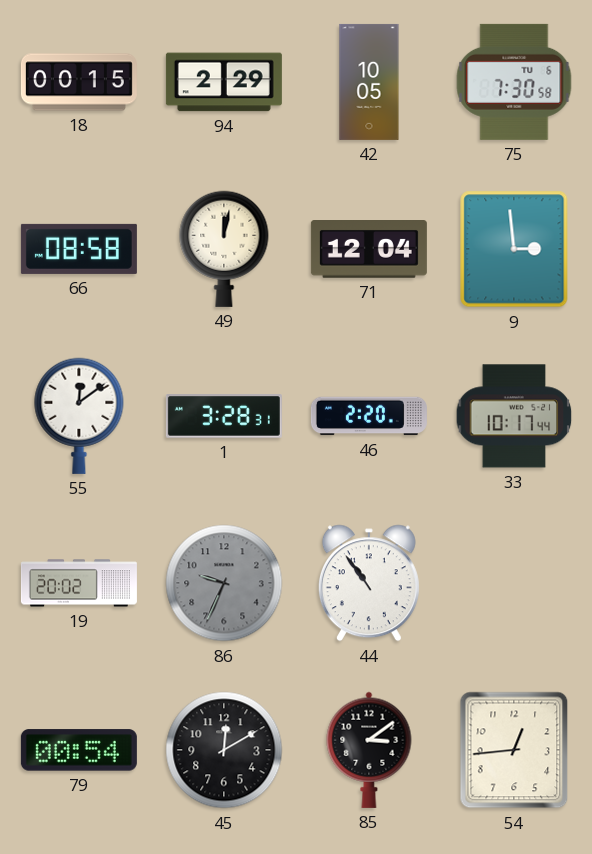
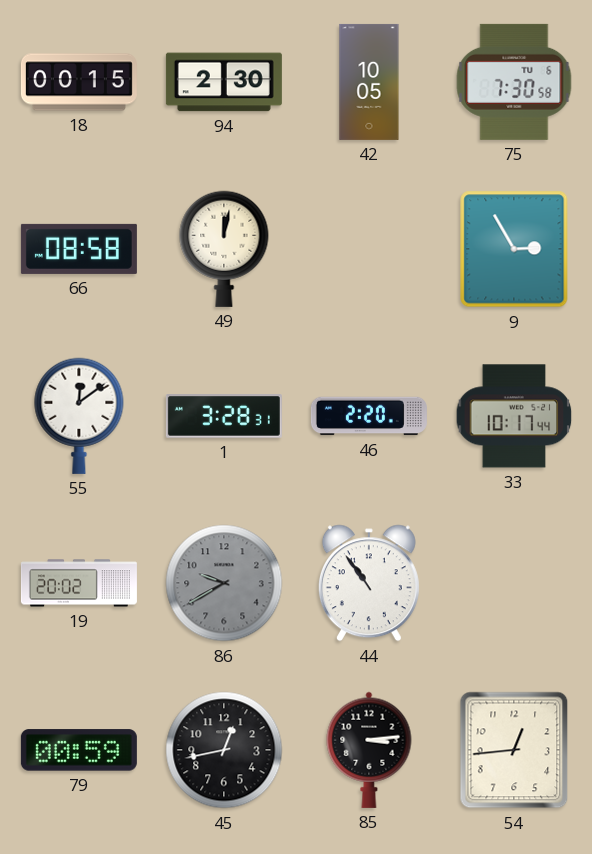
94: 2:29 -> 2:30 (224, 82)
71: 12:04 -> none (369, 250)
9: 2:59 -> 2:55 (514, 249)
86: 9:34 -> 9:40 (224, 583)
79: 00:54 -> 00:59 (79, 750)
45: 12:10 -> 12:43 (224, 750)
85: 3:09 -> 3:14 (369, 750)
